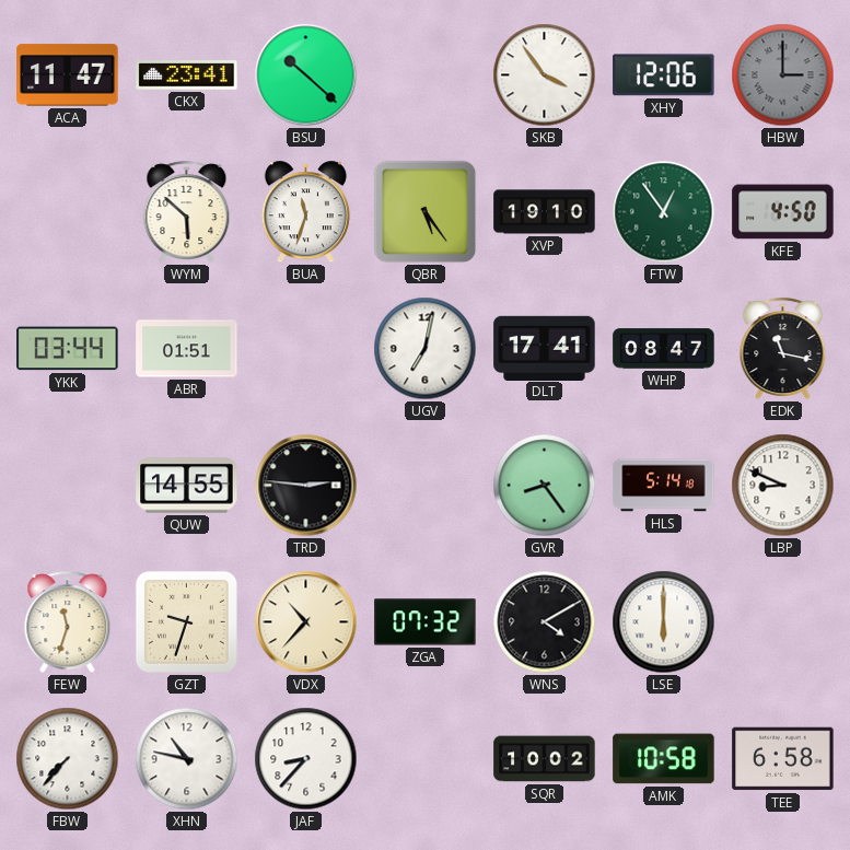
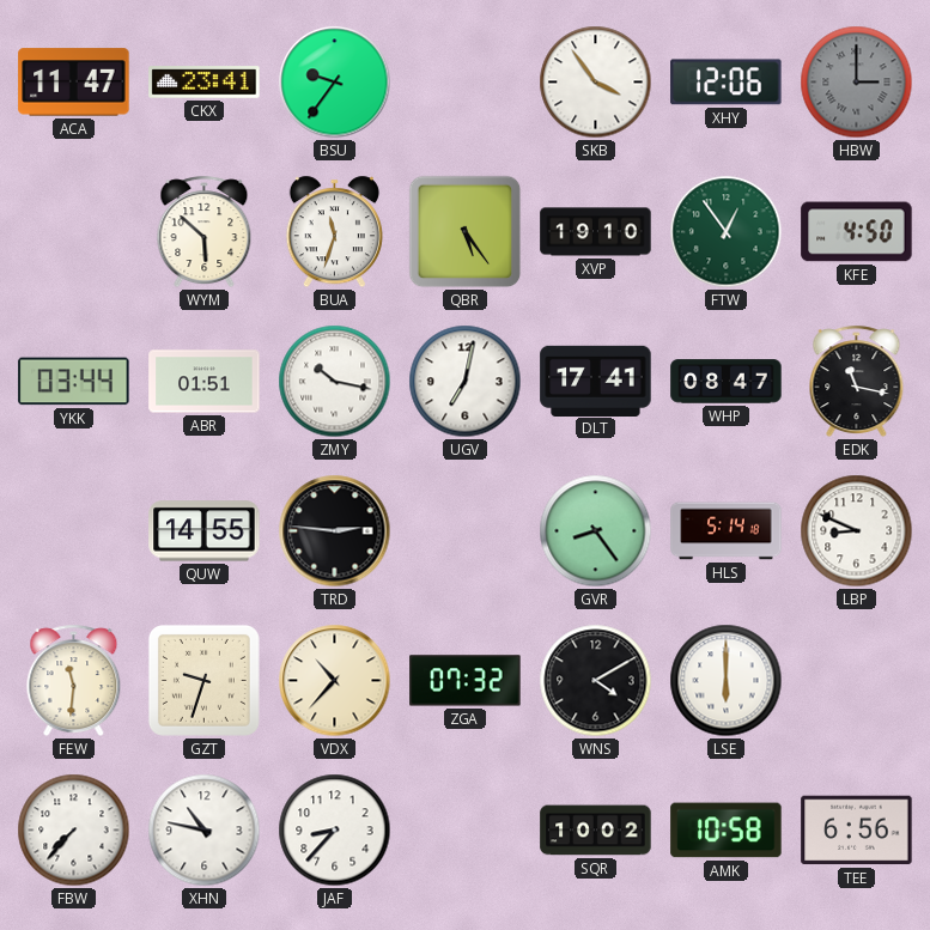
BSU: 10:22 -> 9:36 (335, 83)
ZMY: none -> 10:17 (335, 382)
FEW: 11:33 -> 11:31 (74, 681)
TEE: 6:58 -> 6:56 (857, 831)
